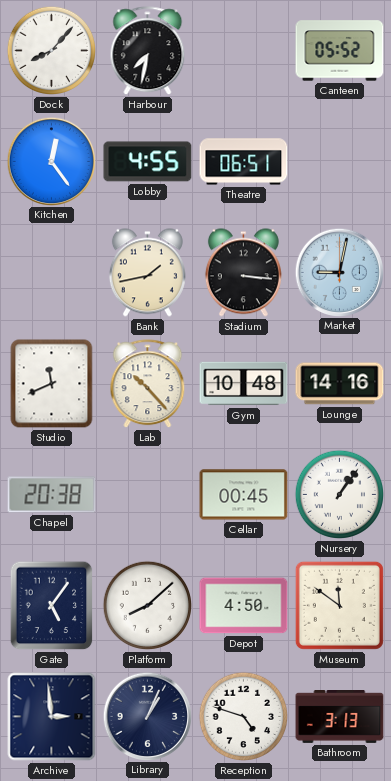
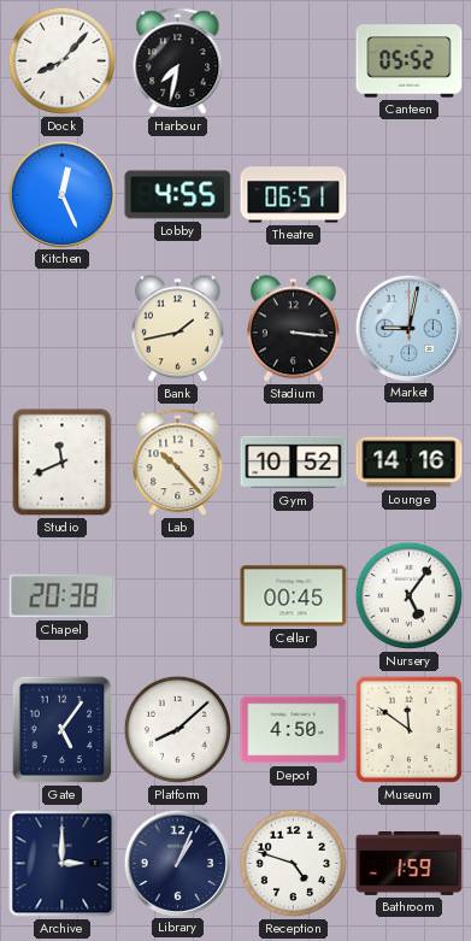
Kitchen: 12:24 -> 12:26 (61, 194)
Gym: 10:48 -> 10:52 (294, 463)
Nursery: 1:06 -> 5:06 (410, 596)
Archive: 2:59 -> 3:00 (63, 864)
Bathroom: 3:13 -> 1:59 (410, 864)
